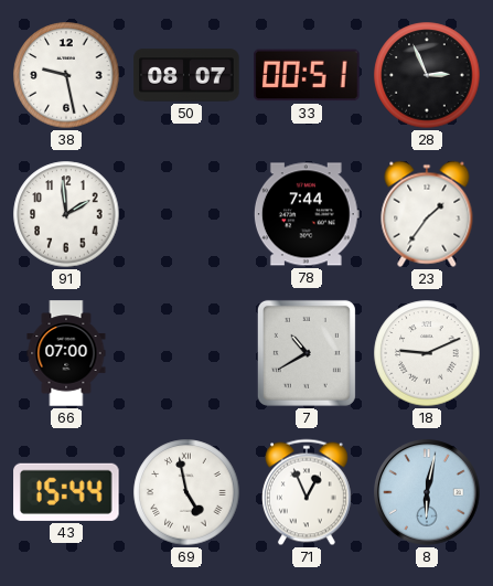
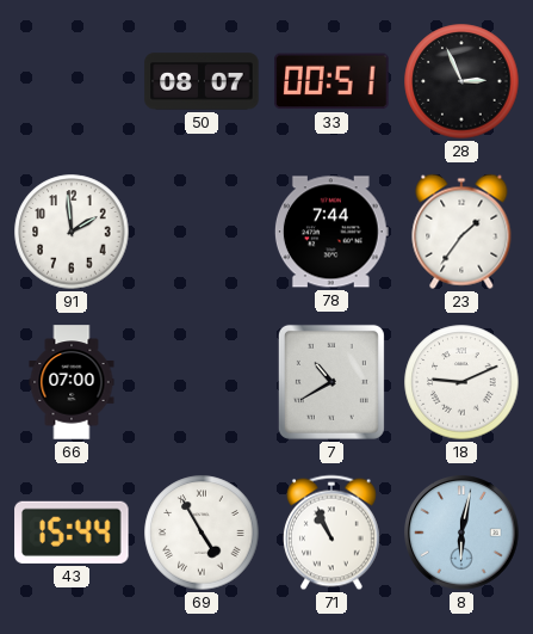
38: 9:28 -> none (66, 75)
69: 4:58 -> 4:55 (202, 533)
71: 12:56 -> 10:56 (331, 533)
